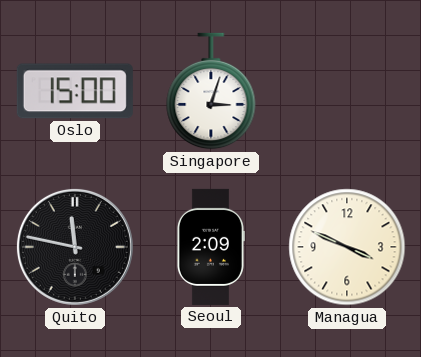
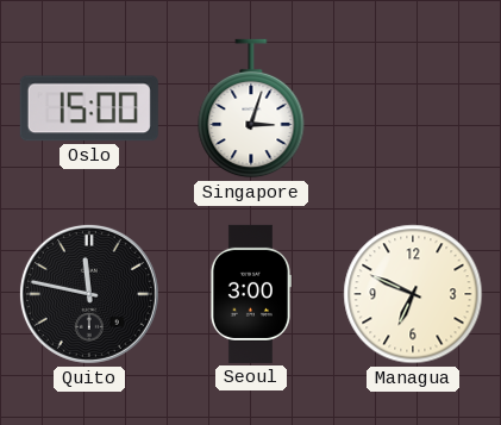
Seoul: 2:09 -> 3:00 (250, 294)
Managua: 3:49 -> 6:49 (413, 294)
